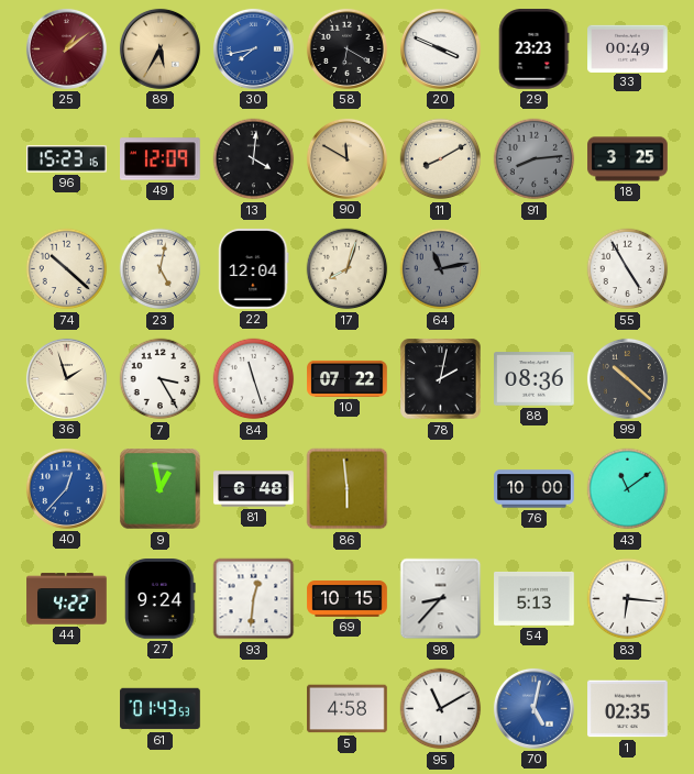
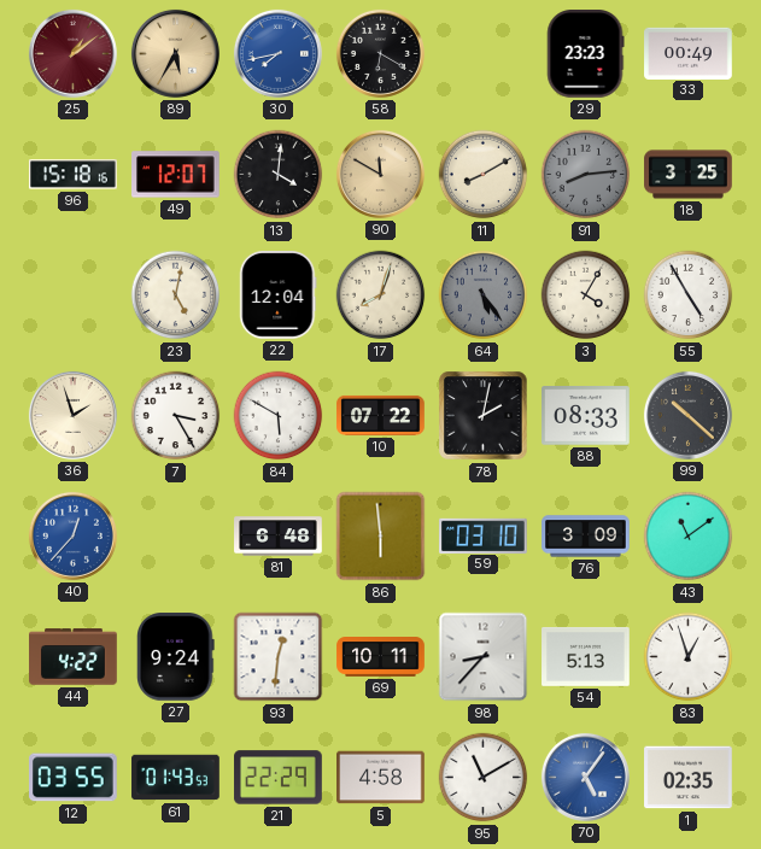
20: 3:49 -> none (440, 48)
96: 15:23 -> 15:18 (74, 175)
49: 12:09 -> 12:07 (176, 175)
74: 10:22 -> none (67, 269)
64: 11:13 -> 5:24 (484, 295)
3: none -> 4:05 (586, 295)
84: 11:27 -> 5:50 (279, 416)
88: 08:36 -> 08:33 (586, 416)
9: 12:58 -> none (161, 489)
59: none -> 03:10 (484, 535)
76: 10:00 -> 3:09 (586, 537)
69: 10:15 -> 10:11 (381, 657)
83: 6:16 -> 12:57 (689, 657)
12: none -> 03:55 (74, 778)
21: none -> 22:29 (279, 778)
70: 5:02 -> 5:06 (585, 777)
